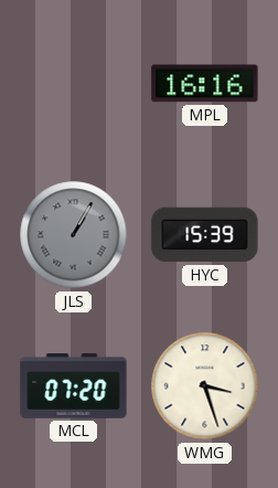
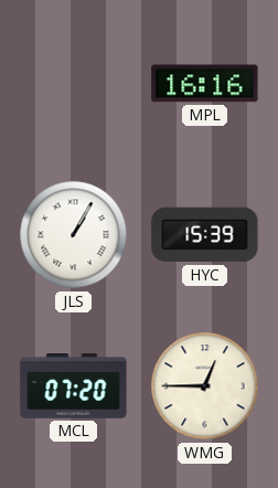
JLS dial: grey -> white (74, 235)
WMG: 3:27 -> 12:45 (205, 386)
